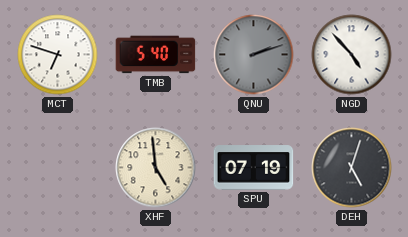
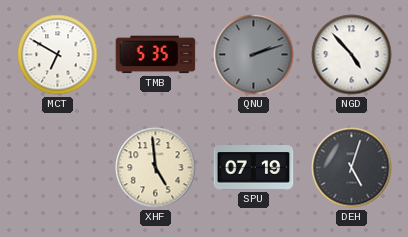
MCT: 6:48 -> 6:50 (58, 55)
TMB: 5:40 -> 5:35 (156, 55)
